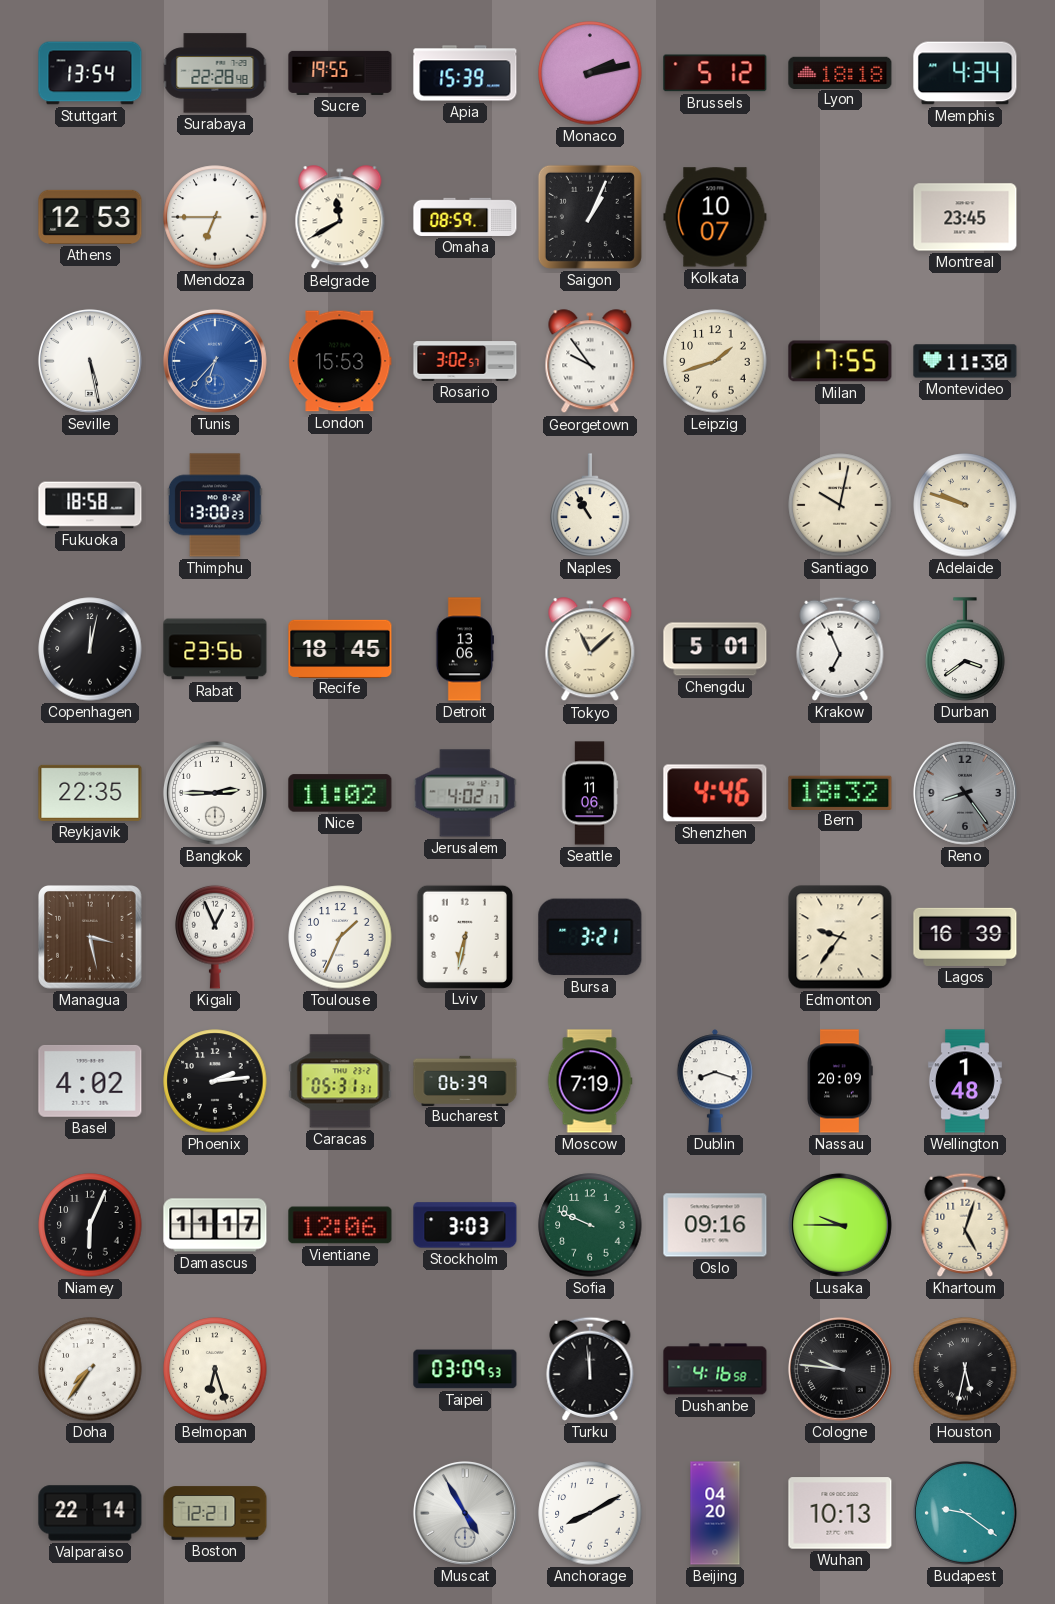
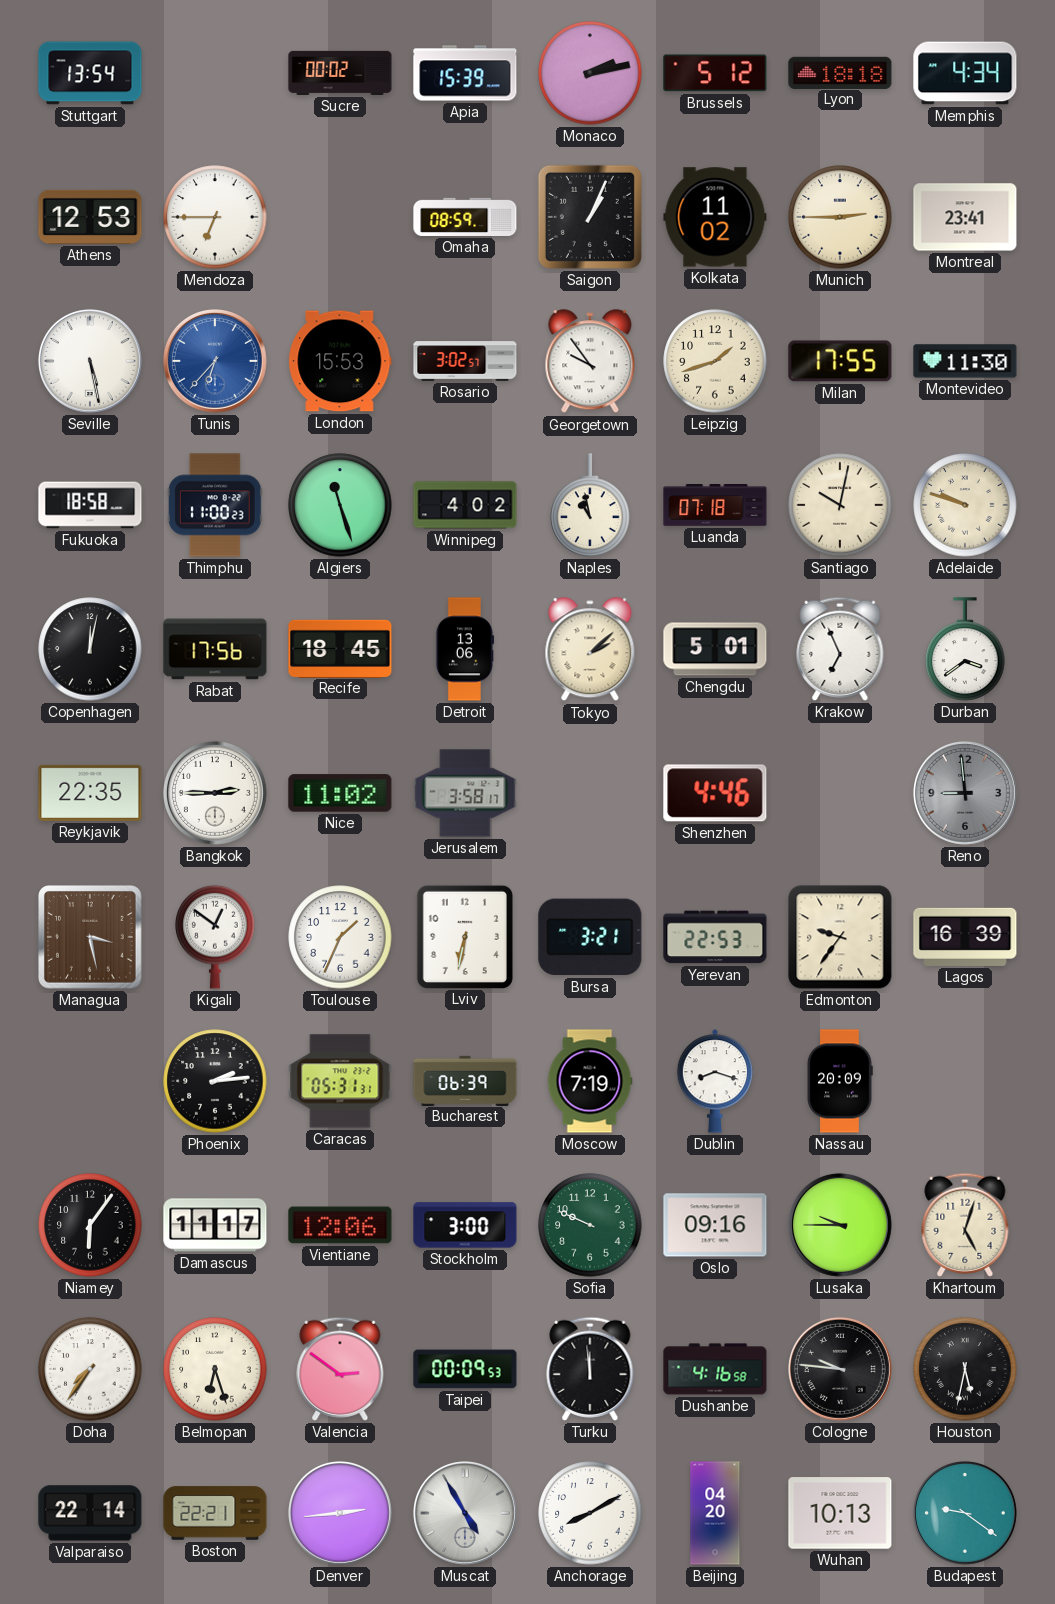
Surabaya: 22:28 -> none (215, 73)
Sucre: 19:55 -> 00:02 (340, 73)
Belgrade: 11:40 -> none (340, 218)
Kolkata: 10:07 -> 11:02 (715, 217)
Munich: none -> 2:45 (840, 217)
Montreal: 23:45 -> 23:41 (965, 217)
Thimphu: 13:00 -> 11:00 (215, 505)
Algiers: none -> 11:27 (340, 505)
Winnipeg: none -> 4:02 (465, 505)
Naples: 10:55 -> 10:58 (590, 505)
Luanda: none -> 07:18 (715, 506)
Rabat: 23:56 -> 17:56 (215, 649)
Tokyo: 11:08 -> 2:08 (590, 650)
Jerusalem: 4:02 -> 3:58 (465, 793)
Seattle: 11:06 -> none (590, 793)
Bern: 18:32 -> none (840, 792)
Reno: 8:24 -> 8:59 (965, 793)
Kigali: 12:56 -> 12:51 (215, 937)
Yerevan: none -> 22:53 (715, 937)
Basel: 4:02 -> none (90, 1081)
Wellington: 1:48 -> none (965, 1081)
Niamey: 6:04 -> 6:06 (90, 1225)
Stockholm: 3:03 -> 3:00 (465, 1225)
Valencia: none -> 2:51 (340, 1369)
Taipei: 03:09 -> 00:09 (465, 1369)
Boston: 12:21 -> 22:21 (215, 1513)
Denver: none -> 2:44 (340, 1513)
